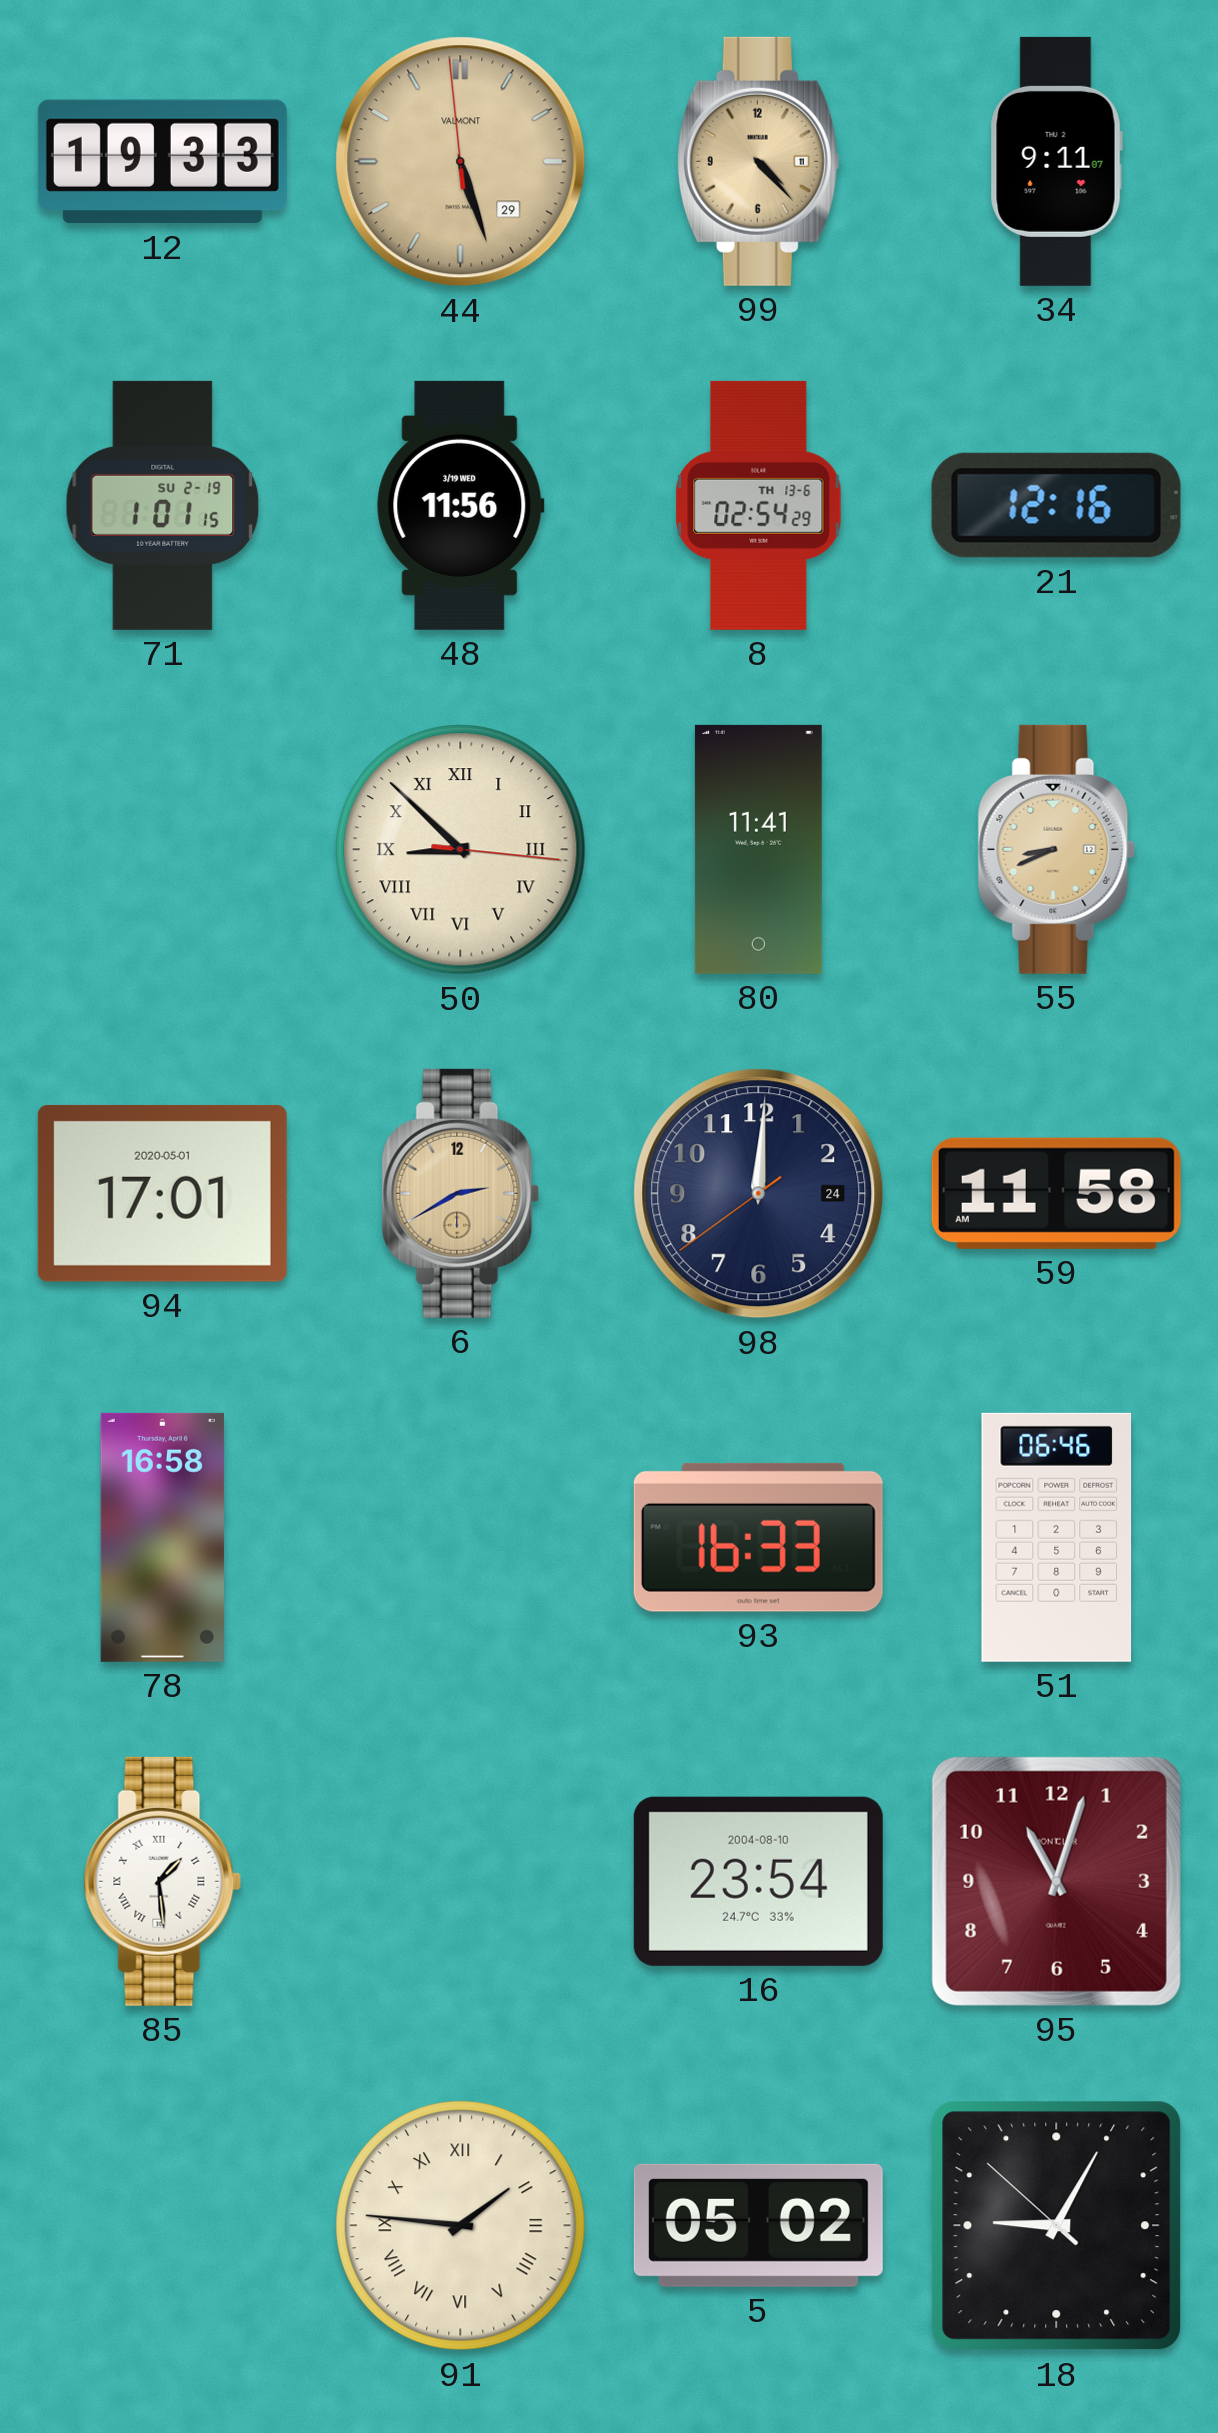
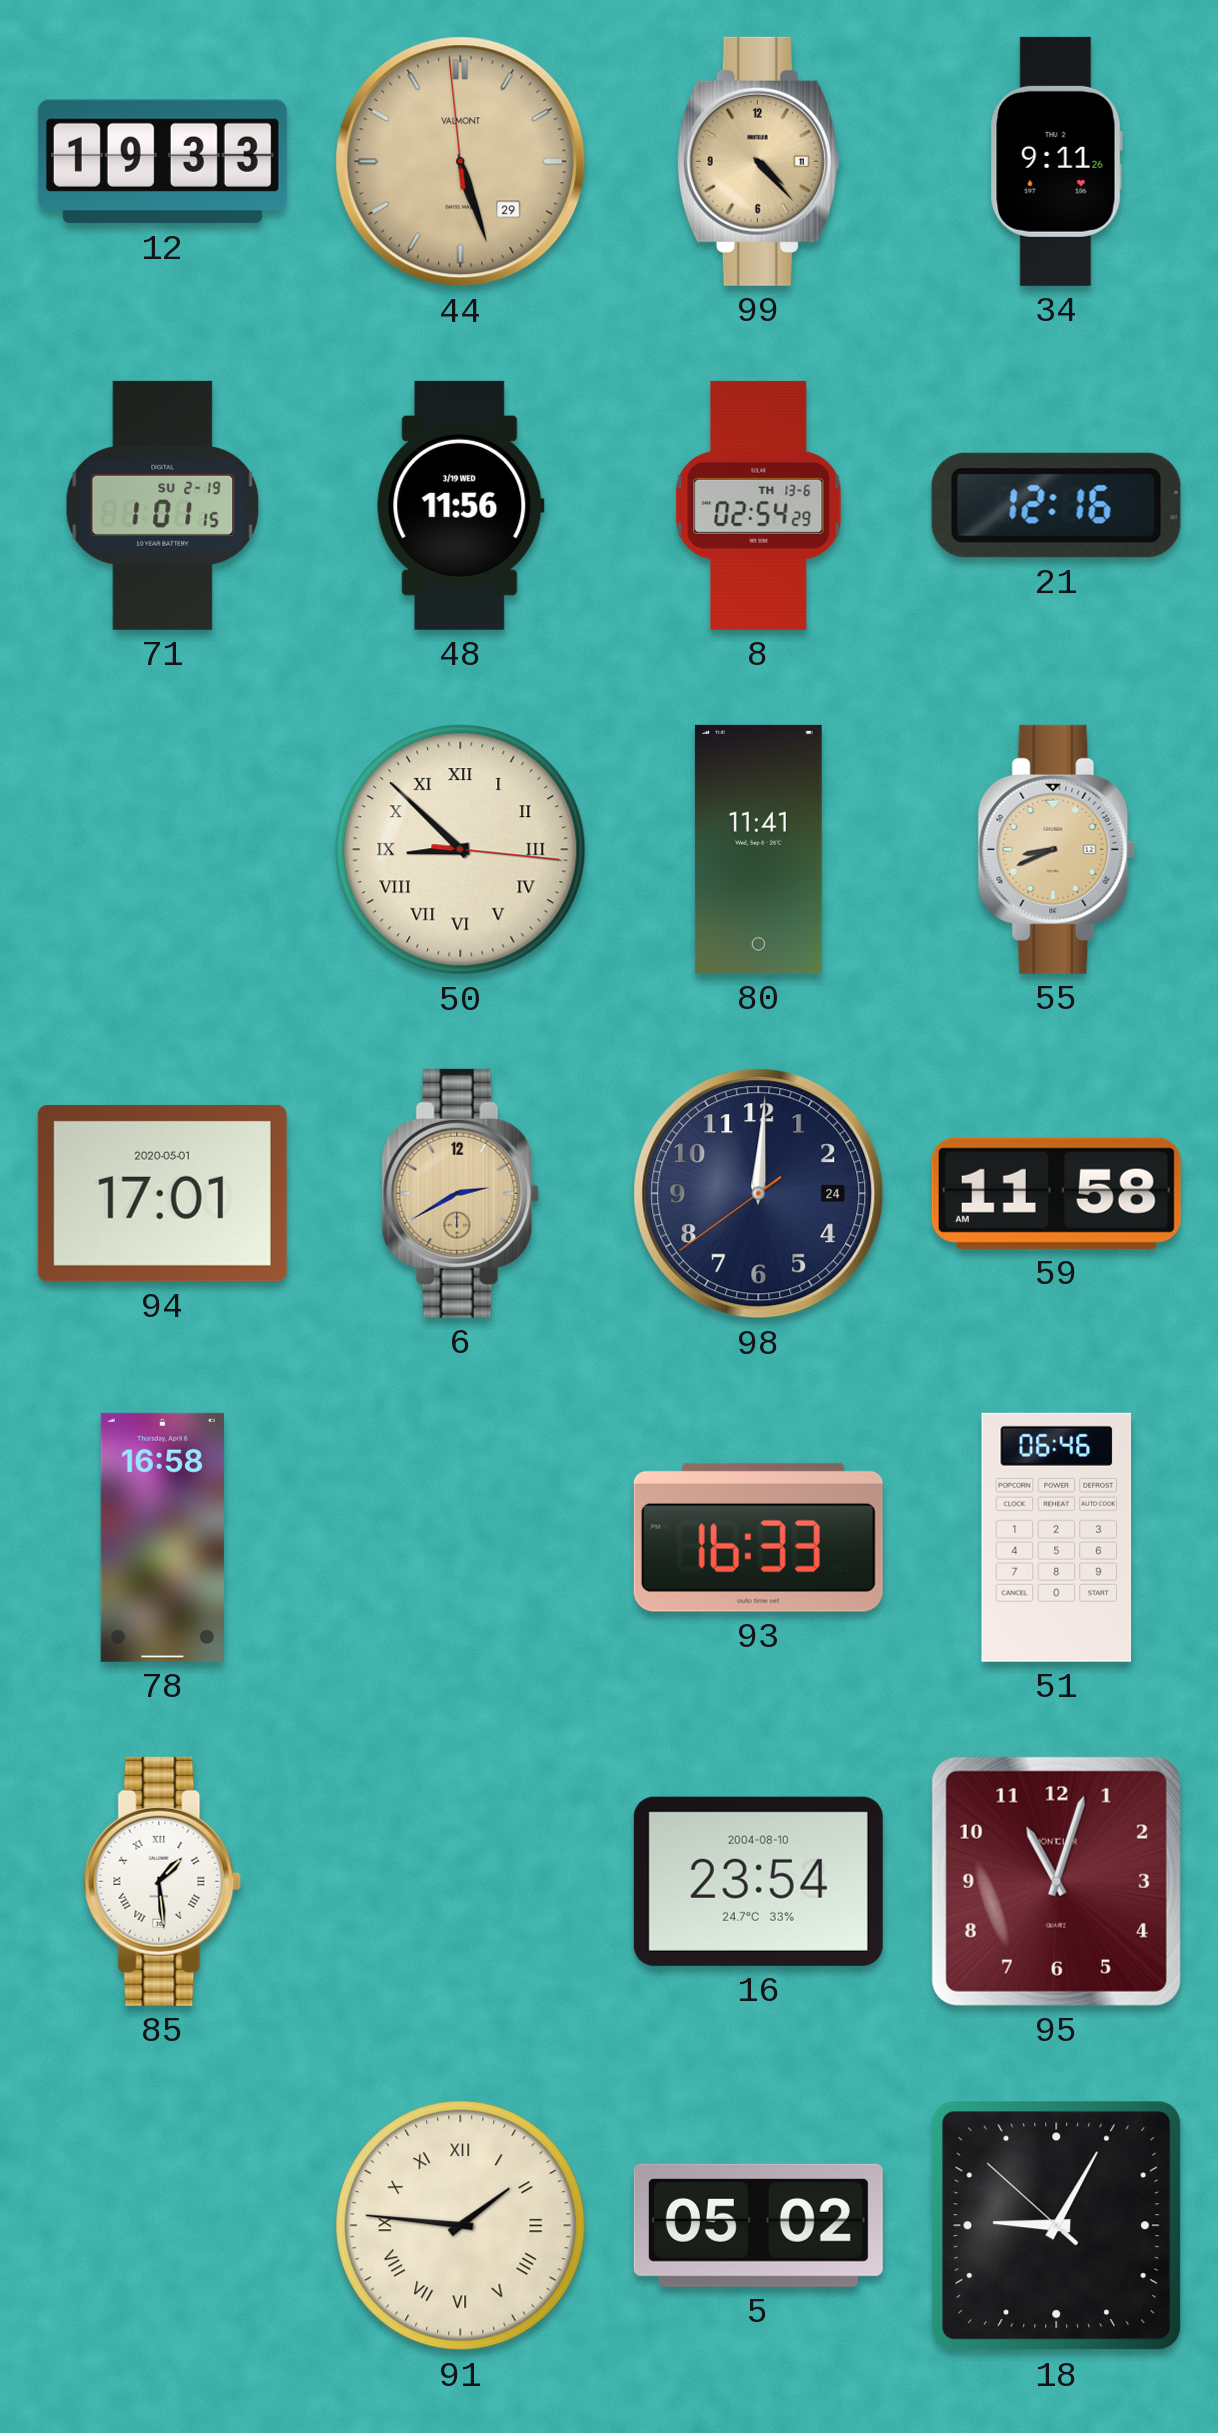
34: 9:11:07 -> 9:11:26 (1056, 161)
